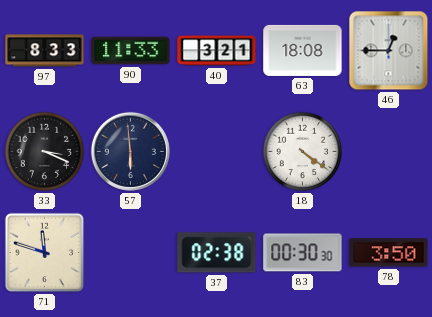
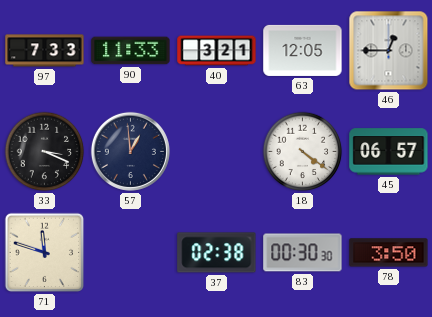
97: 8:33 -> 7:33 (45, 51)
63: 18:08 -> 12:05 (303, 50)
57: 5:59 -> 12:59 (130, 151)
45: none -> 06:57 (389, 152)
